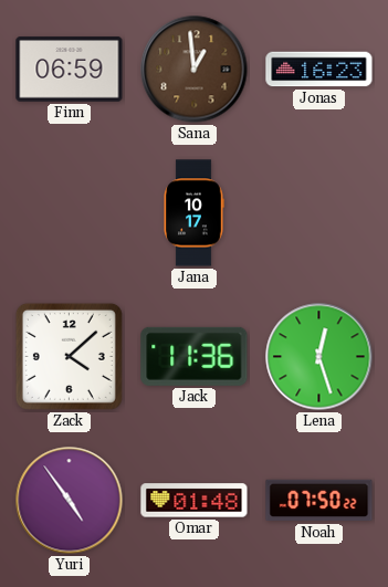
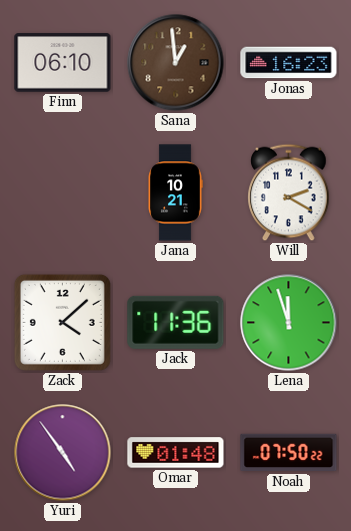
Finn: 06:59 -> 06:10 (63, 63)
Jana: 10:17 -> 10:21 (175, 193)
Will: none -> 2:20 (289, 193)
Lena: 12:27 -> 11:57 (289, 323)
